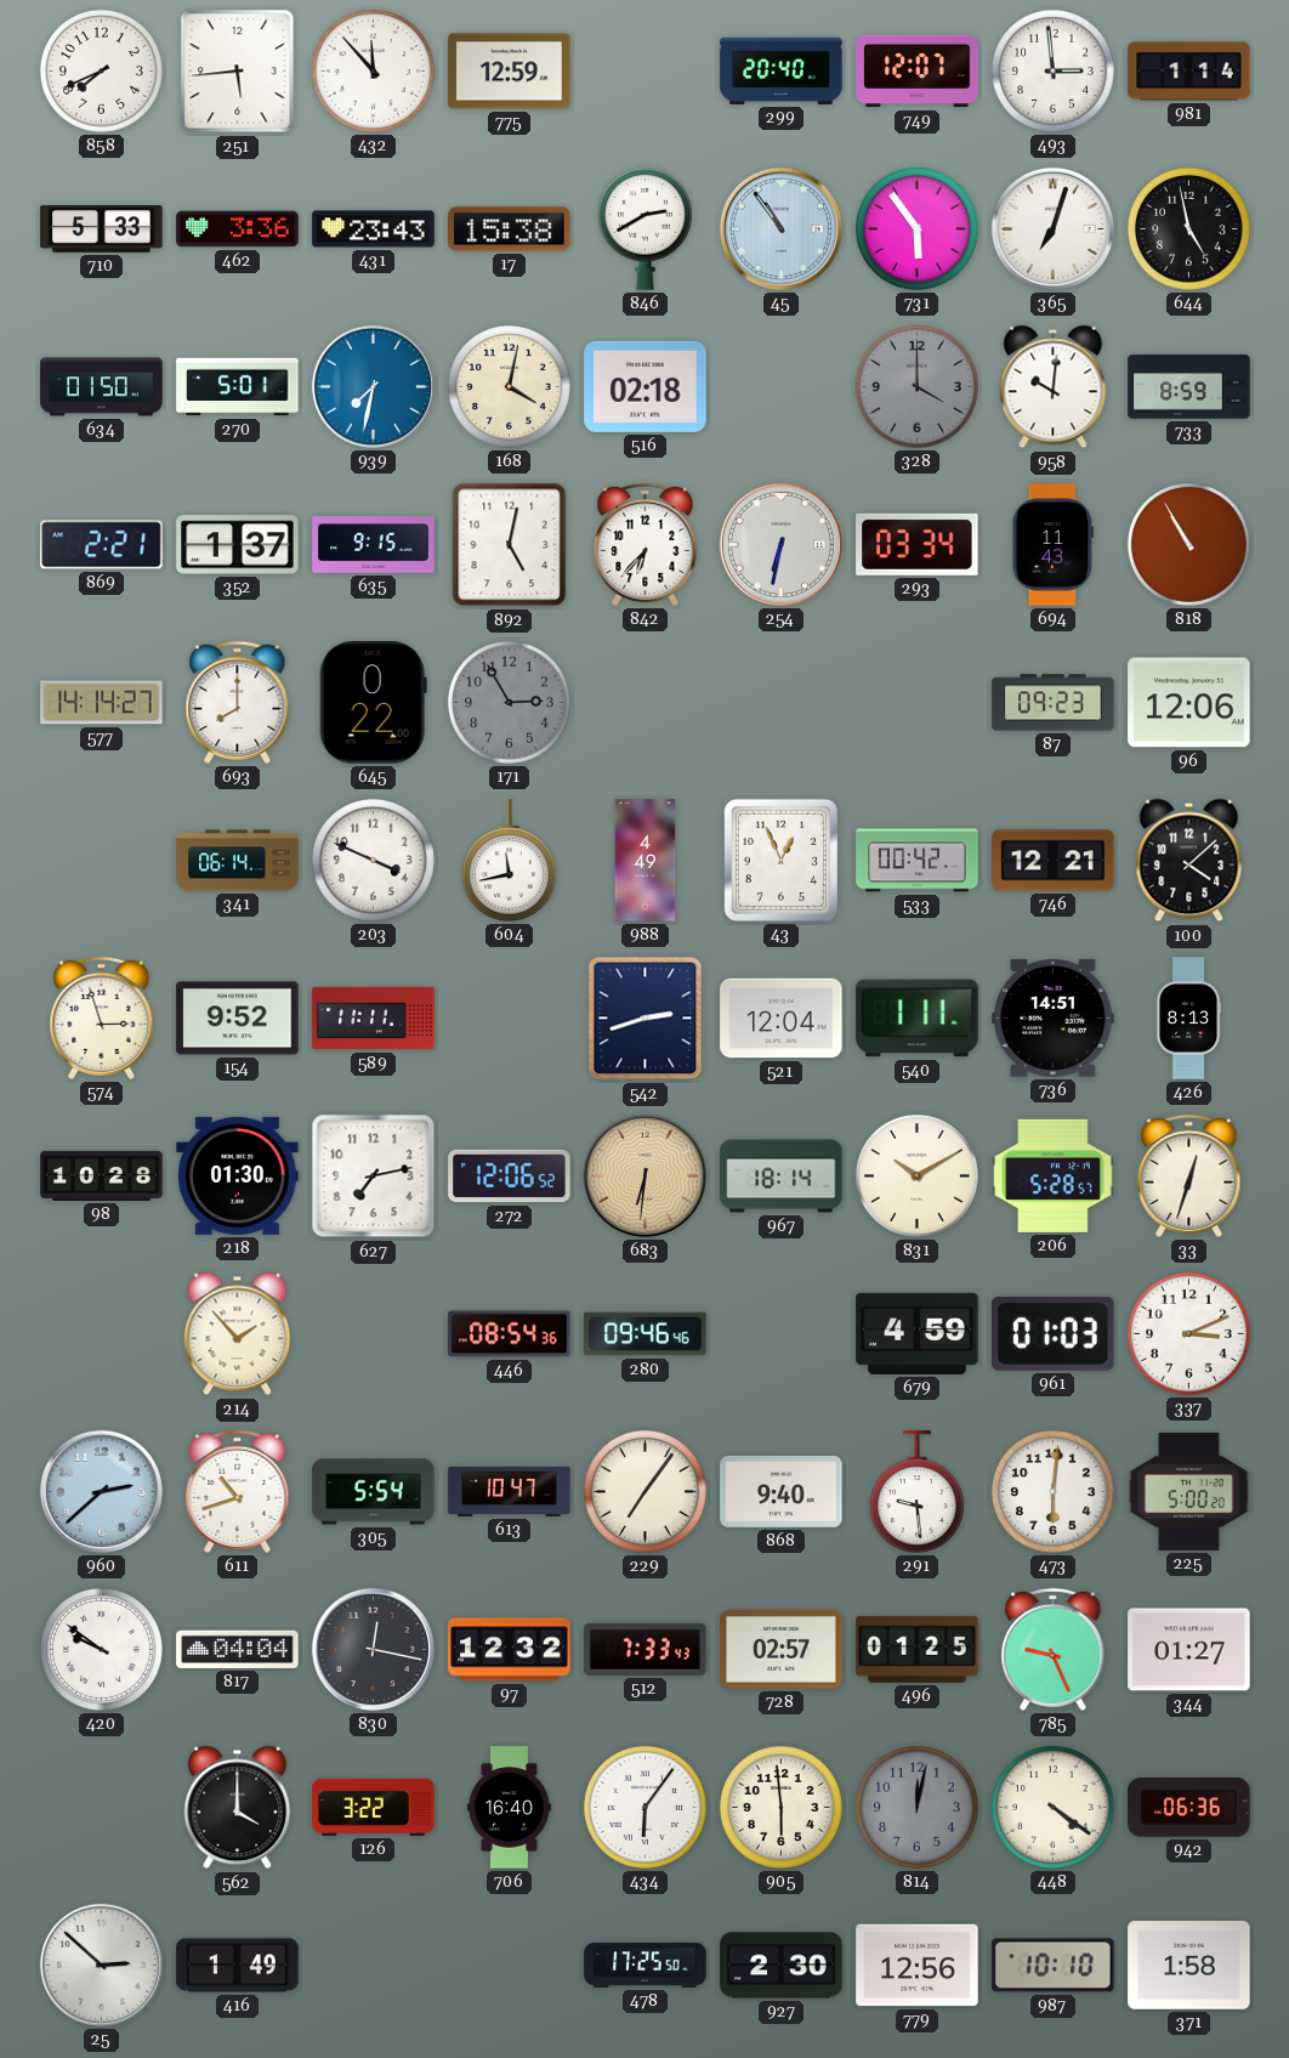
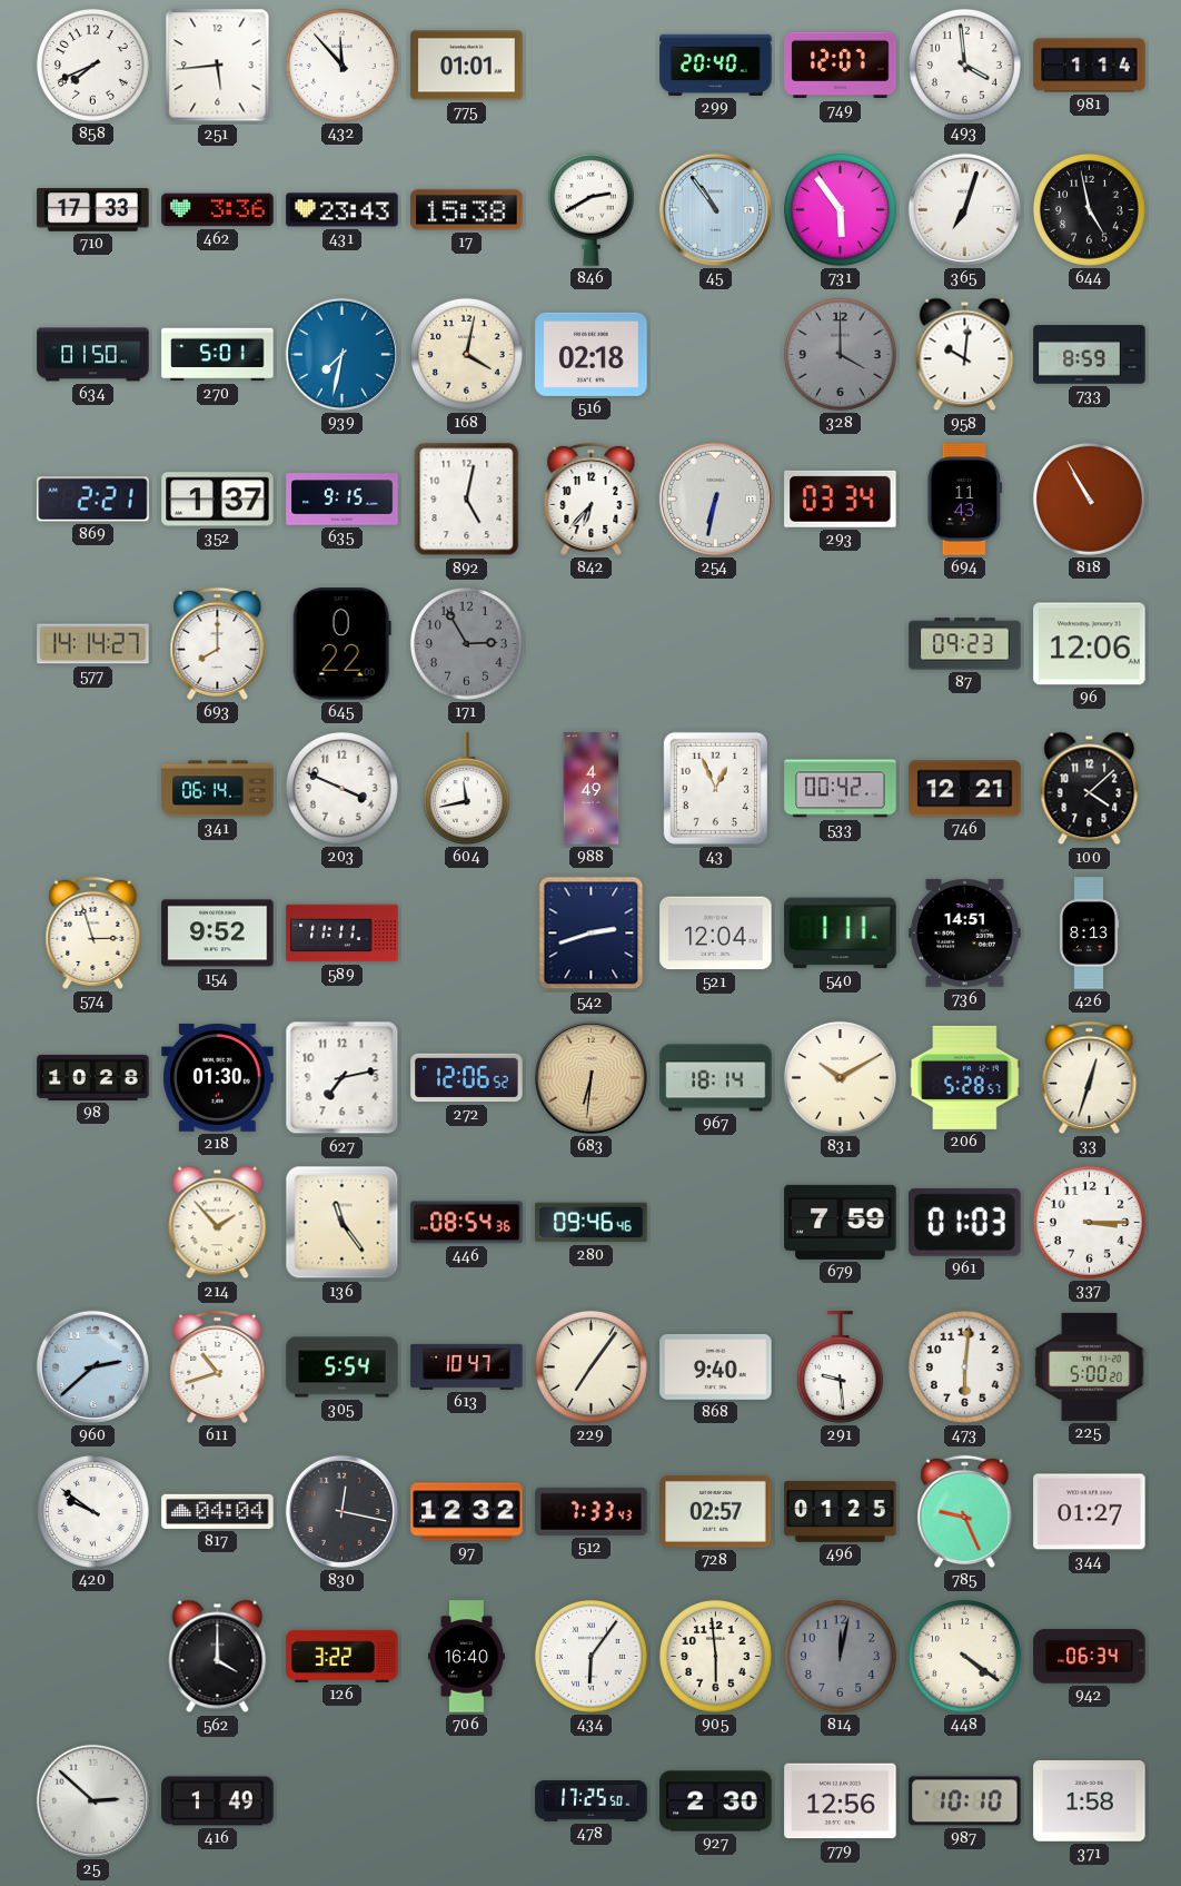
775: 12:59 -> 01:01 (467, 66)
493: 2:59 -> 3:59 (964, 65)
710: 5:33 -> 17:33 (93, 210)
136: none -> 11:24 (343, 1223)
679: 4:59 -> 7:59 (841, 1222)
337: 3:11 -> 3:15 (1089, 1222)
942: 06:36 -> 06:34 (1090, 1657)
